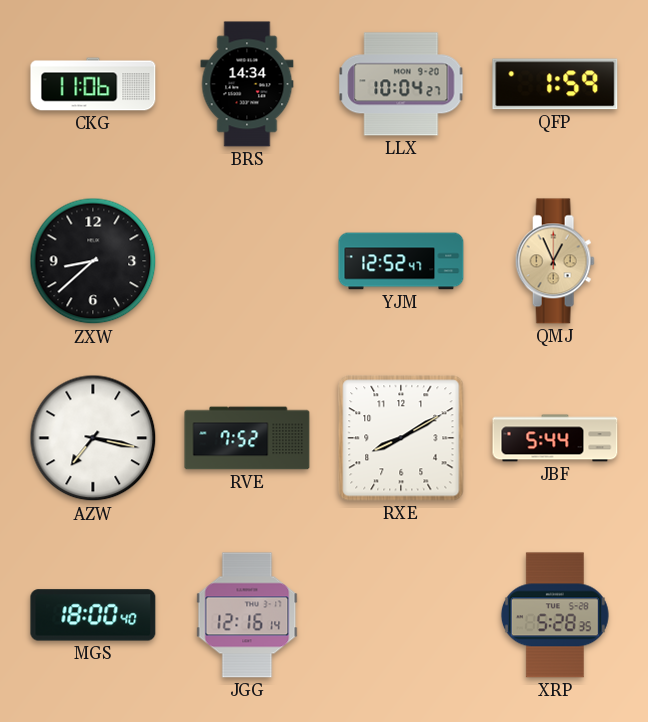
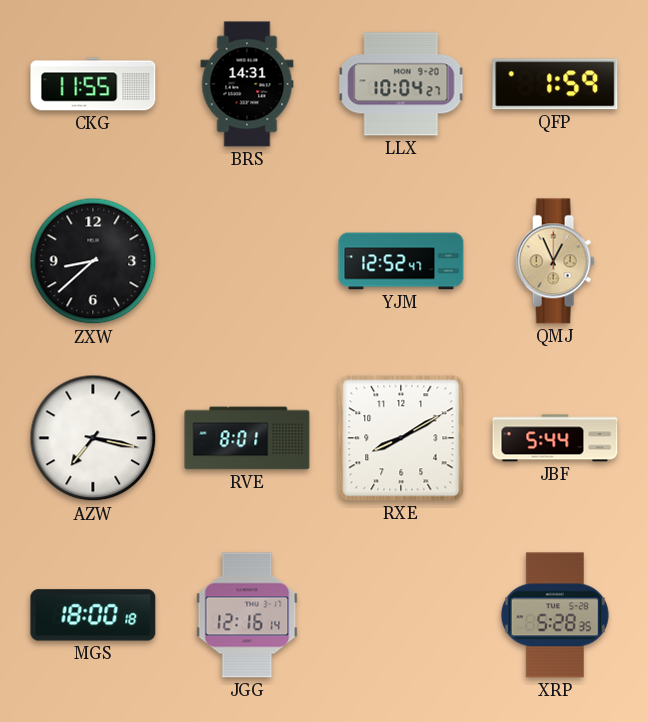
CKG: 11:06 -> 11:55 (93, 84)
BRS: 14:34 -> 14:31 (247, 84)
RVE: 7:52 -> 8:01 (247, 438)
MGS: 18:00:40 -> 18:00:18 (93, 615)
